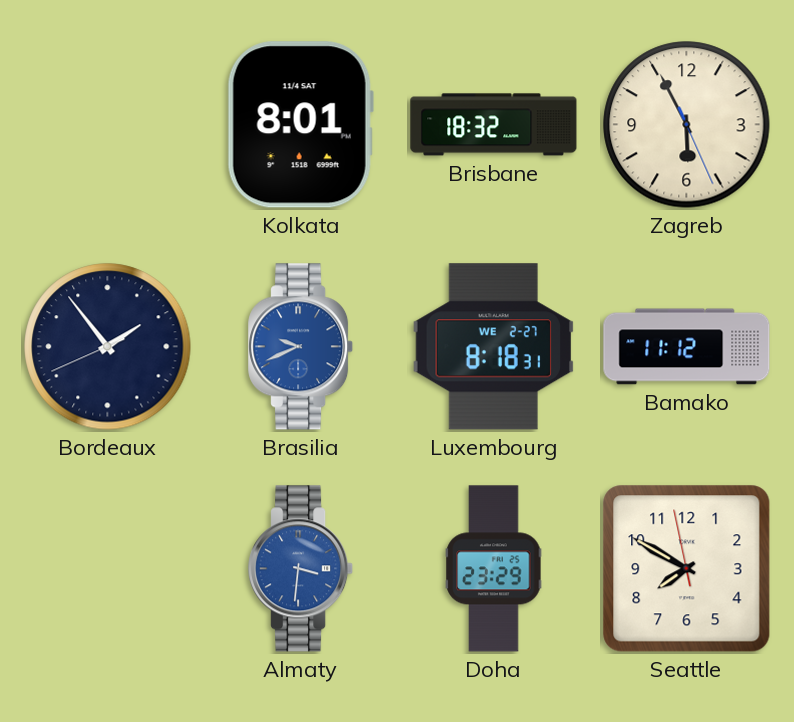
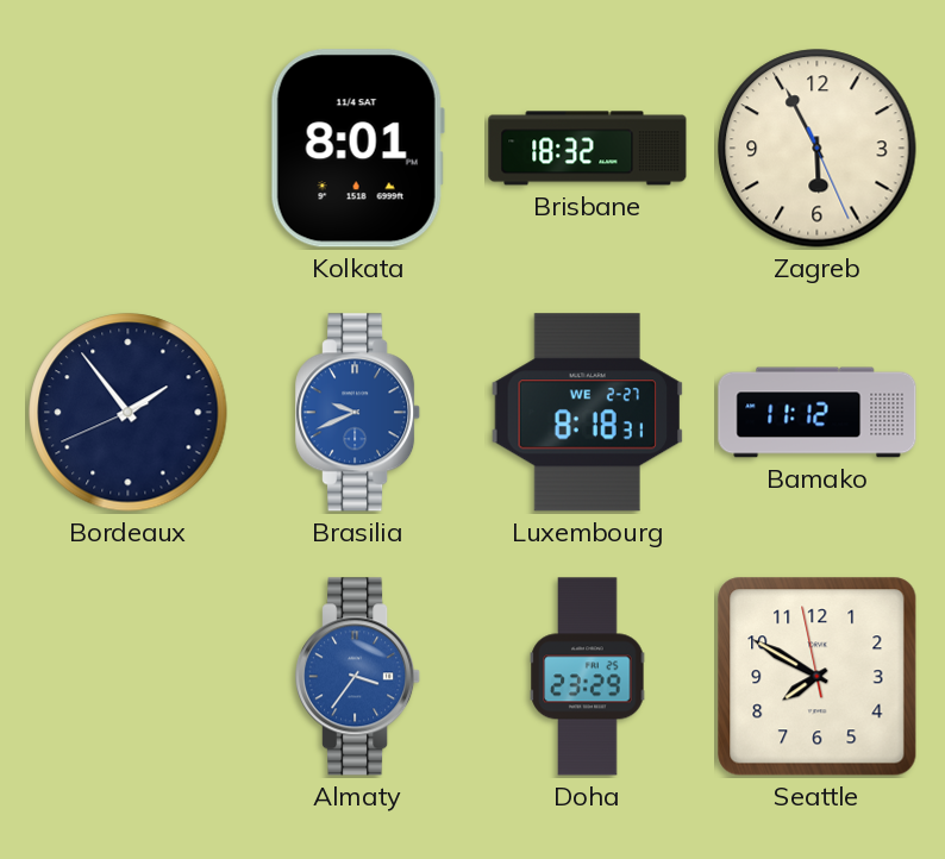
Almaty: 3:31 -> 3:36 (358, 677)
